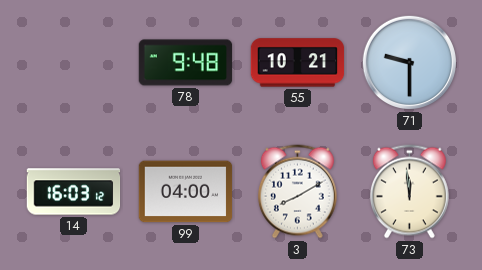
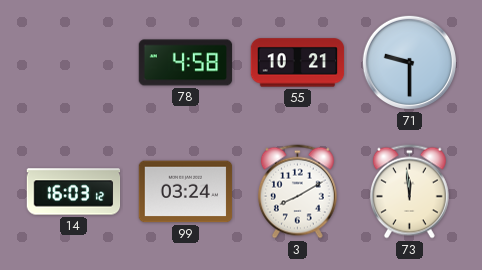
78: 9:48 -> 4:58 (186, 63)
99: 04:00 -> 03:24 (186, 192)
